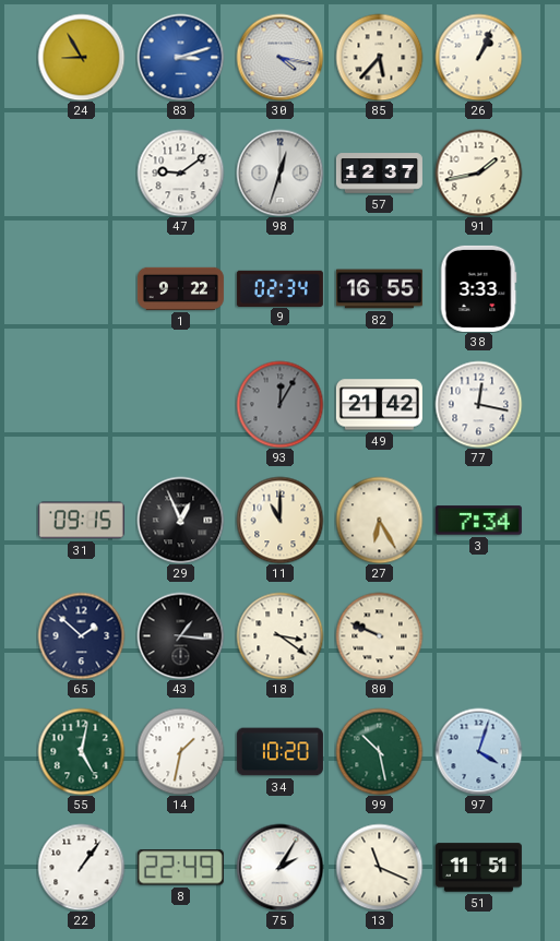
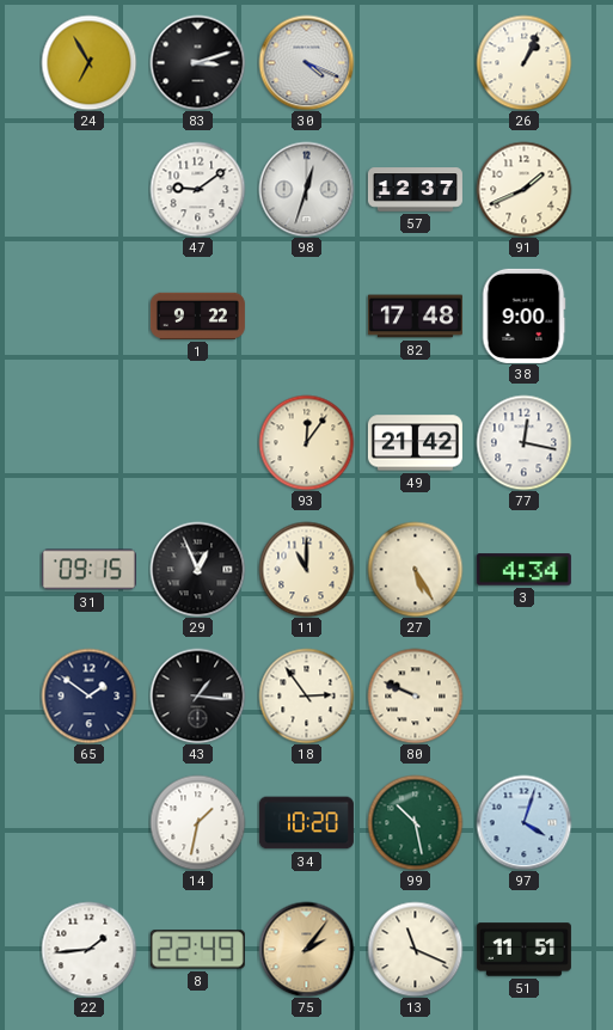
24: 8:55 -> 6:55 (88, 62)
83 dial: blue -> black (197, 62)
30: 4:17 -> 4:19 (306, 62)
85: 5:37 -> none (379, 57)
91: 1:43 -> 1:41 (523, 189)
9: 02:34 -> none (279, 288)
82: 16:55 -> 17:48 (415, 317)
38: 3:33 -> 9:00 (523, 315)
93: 12:05 -> 12:06 (306, 442)
93 dial: grey -> cream (306, 442)
27: 6:25 -> 5:25 (415, 569)
3: 7:34 -> 4:34 (523, 570)
65: 1:52 -> 1:51 (88, 695)
18: 3:21 -> 2:54 (306, 695)
55: 5:02 -> none (81, 751)
22: 1:06 -> 1:44 (88, 949)
75: 2:05 -> 2:06 (306, 949)
75 dial: white -> champagne (306, 949)
